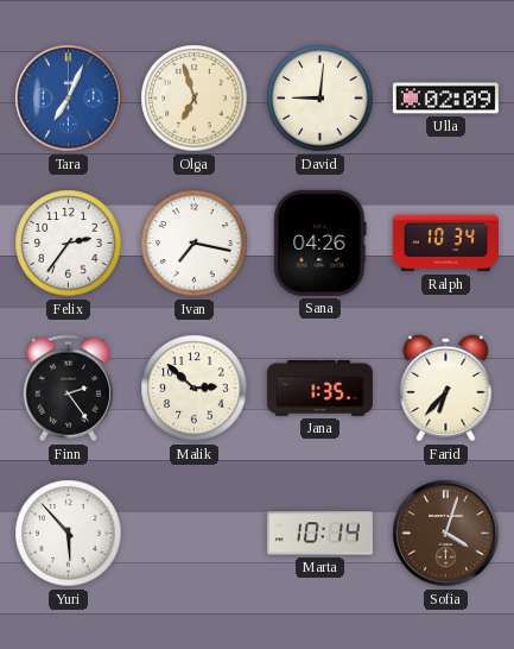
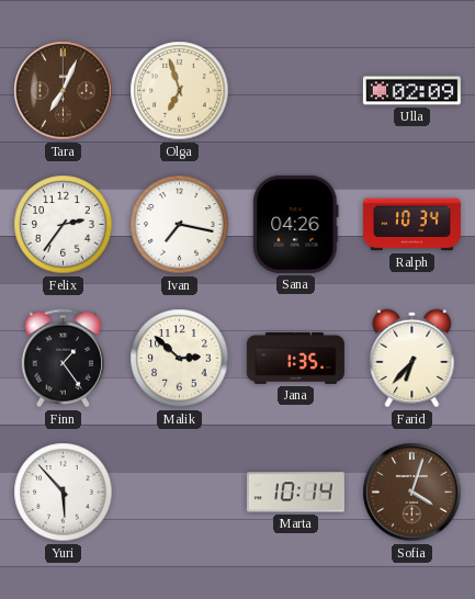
Tara dial: blue -> brown (64, 91)
David: 9:01 -> none (321, 99)
Finn: 2:24 -> 1:24 (63, 359)
